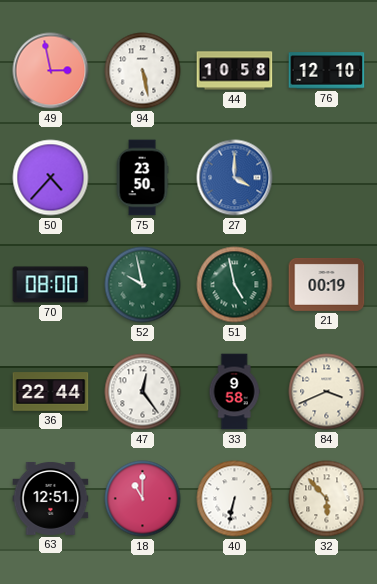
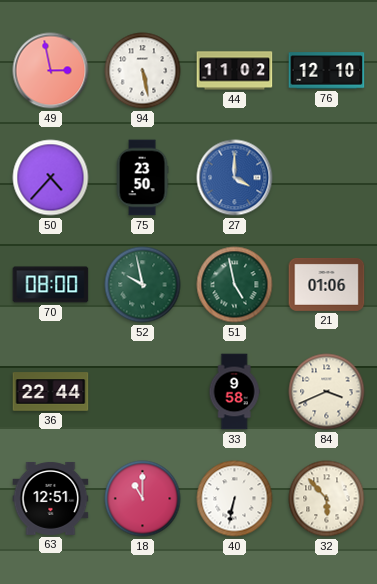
44: 10:58 -> 11:02 (235, 71)
21: 00:19 -> 01:06 (327, 284)
47: 12:24 -> none (143, 392)
